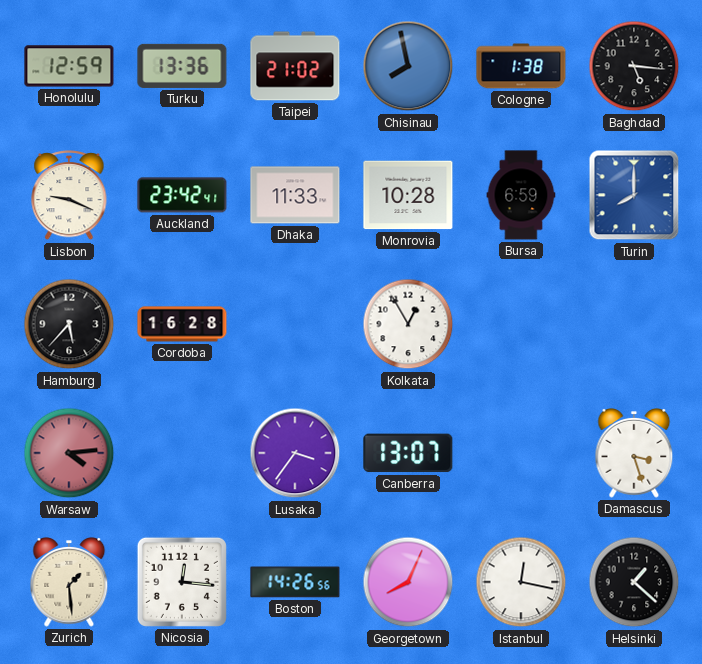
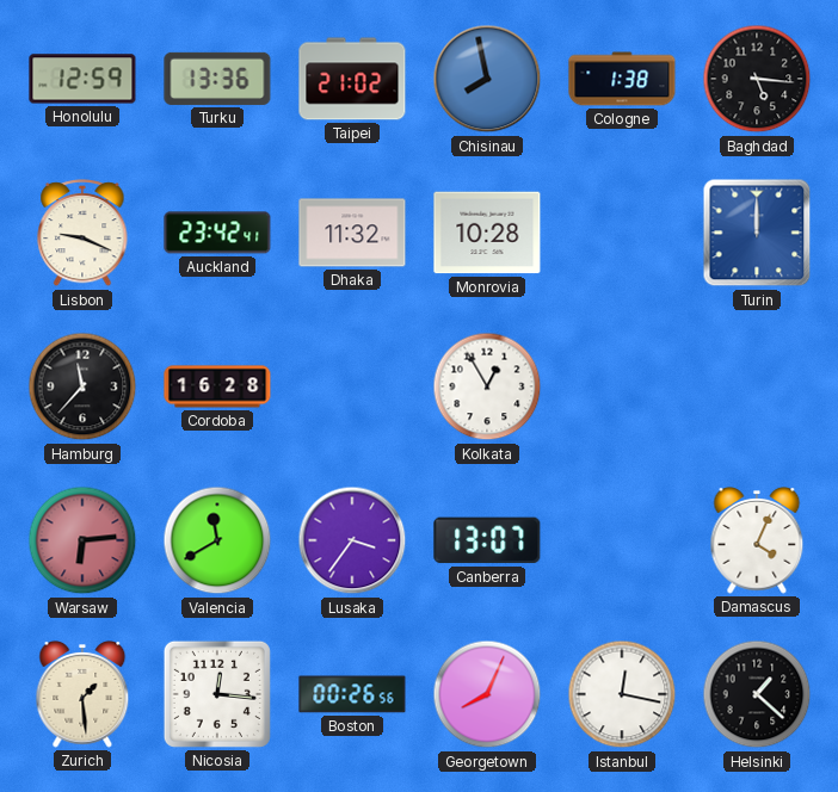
Dhaka: 11:33 -> 11:32 (352, 233)
Bursa: 6:59 -> none (521, 195)
Turin: 8:00 -> 12:00 (757, 233)
Hamburg: 5:37 -> 11:37 (82, 386)
Warsaw: 4:14 -> 6:14 (82, 540)
Valencia: none -> 11:40 (217, 540)
Damascus: 3:27 -> 4:04 (757, 542)
Boston: 14:26 -> 00:26 (352, 694)
